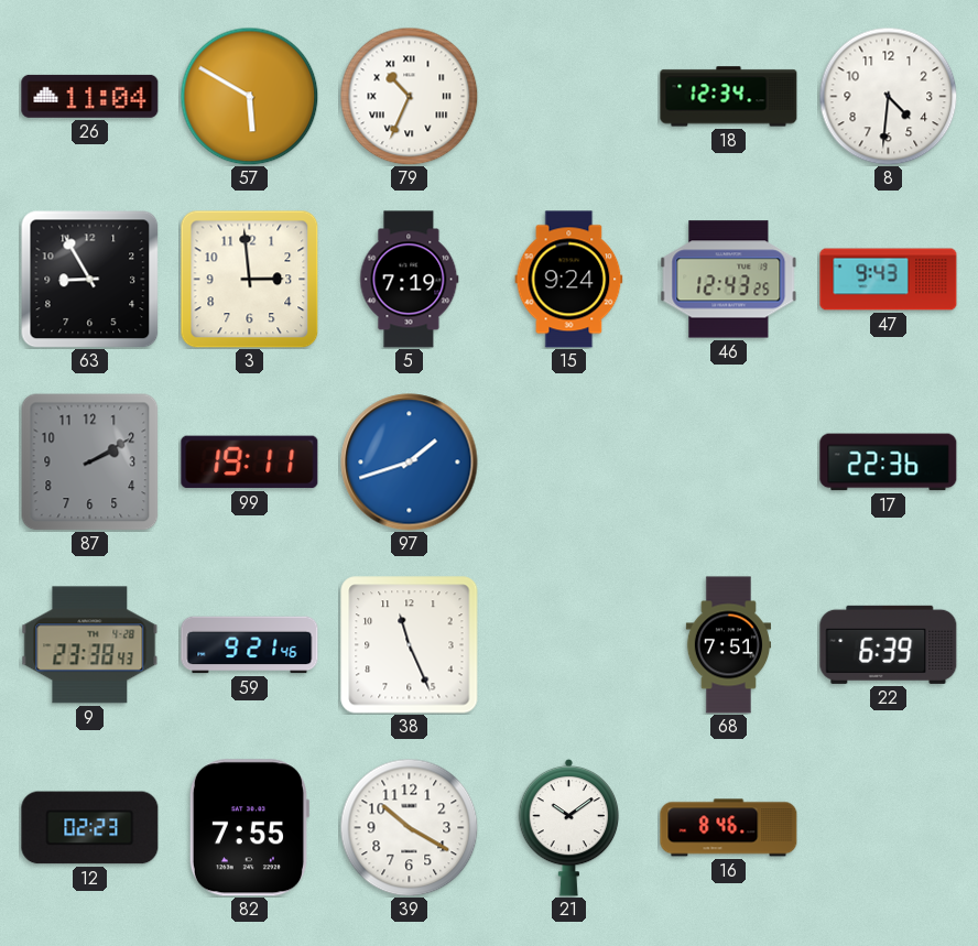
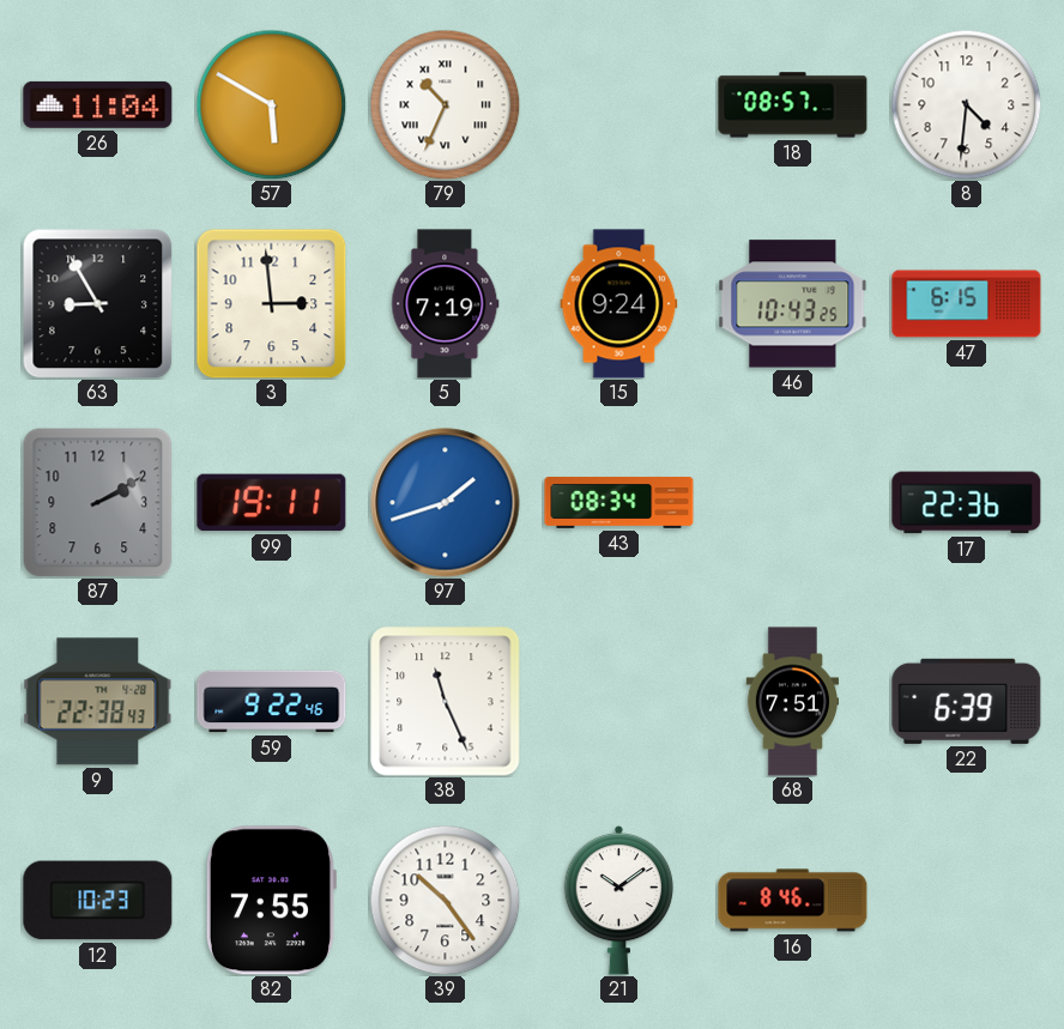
18: 12:34 -> 08:57 (793, 105)
46: 12:43 -> 10:43 (793, 304)
47: 9:43 -> 6:15 (967, 304)
43: none -> 08:34 (619, 503)
9: 23:38 -> 22:38 (98, 702)
59: 9:21 -> 9:22 (272, 702)
12: 02:23 -> 10:23 (98, 901)
39: 10:20 -> 10:24 (445, 900)
